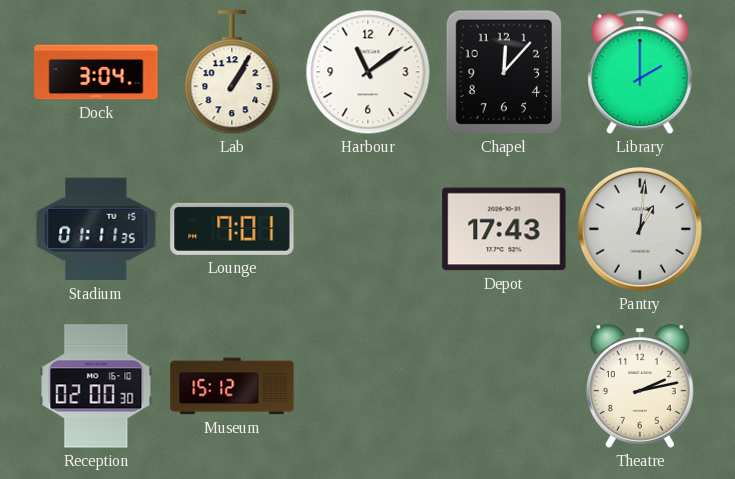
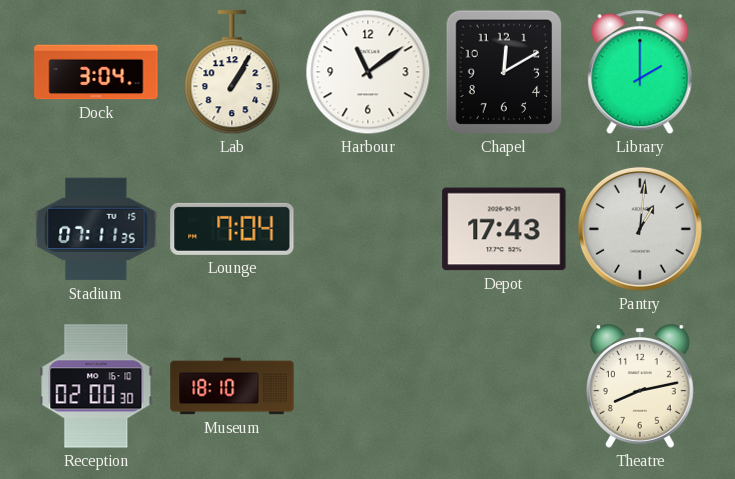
Chapel: 12:07 -> 12:10 (504, 72)
Stadium: 01:11 -> 07:11 (96, 229)
Lounge: 7:01 -> 7:04 (232, 229)
Museum: 15:12 -> 18:10 (232, 386)
Theatre: 2:13 -> 8:13 (640, 386)
